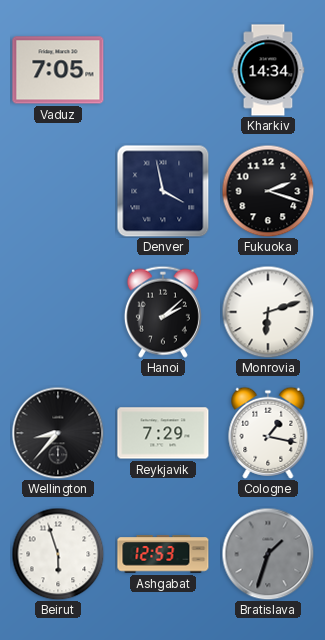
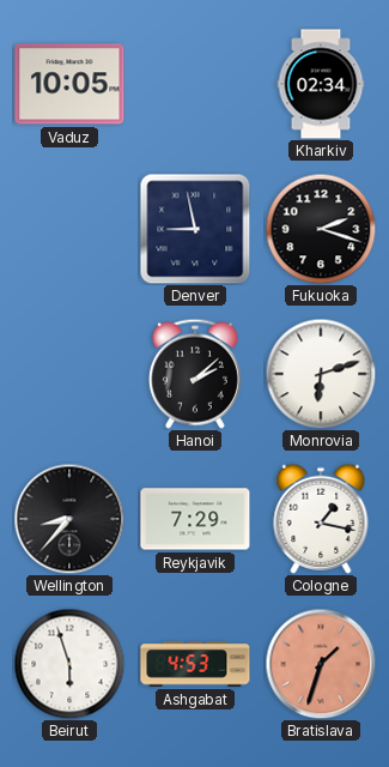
Vaduz: 7:05 -> 10:05 (69, 84)
Kharkiv: 14:34 -> 02:34 (321, 84)
Denver: 3:58 -> 8:58 (195, 229)
Ashgabat: 12:53 -> 4:53 (195, 664)
Bratislava dial: grey -> salmon (321, 664)
